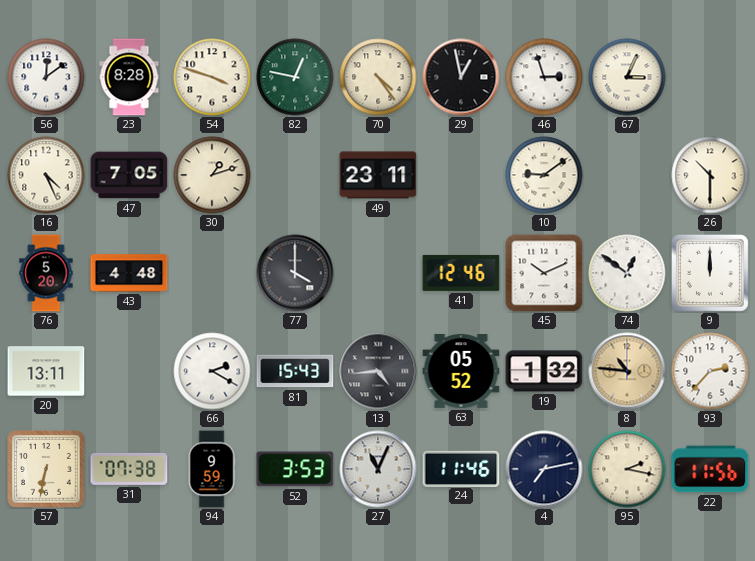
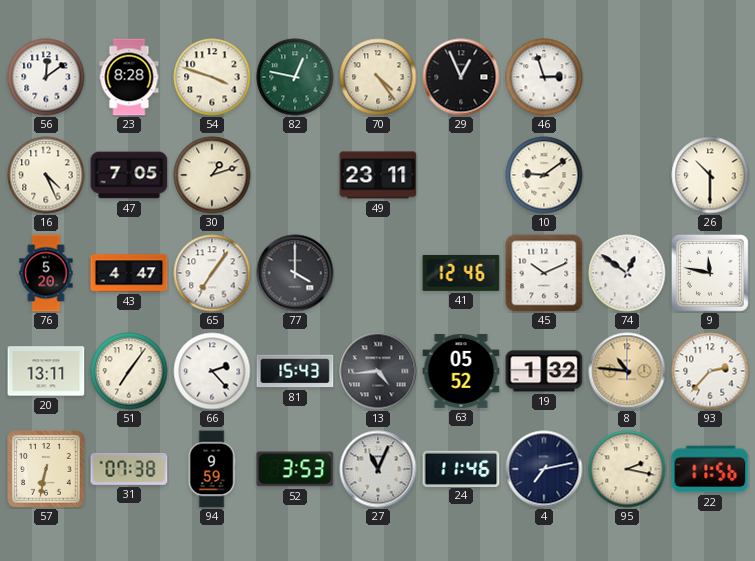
29: 12:58 -> 12:56 (461, 77)
67: 3:04 -> none (627, 77)
43: 4:48 -> 4:47 (129, 273)
65: none -> 7:06 (212, 273)
9: 12:00 -> 11:47 (710, 273)
51: none -> 7:06 (129, 371)
66: 2:20 -> 2:23 (212, 371)
